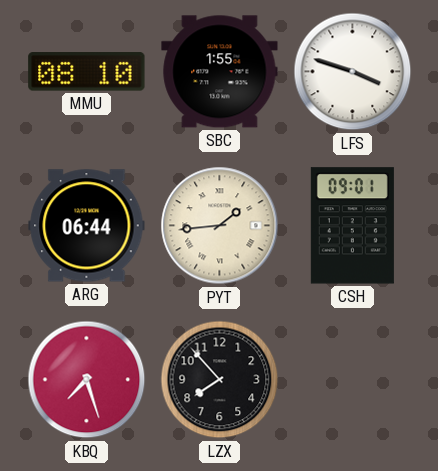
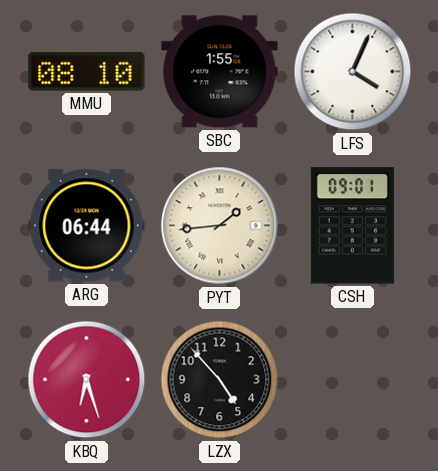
LFS: 3:48 -> 4:04 (353, 72)
KBQ: 7:27 -> 6:27 (87, 380)
LZX: 7:53 -> 4:53 (220, 380)
